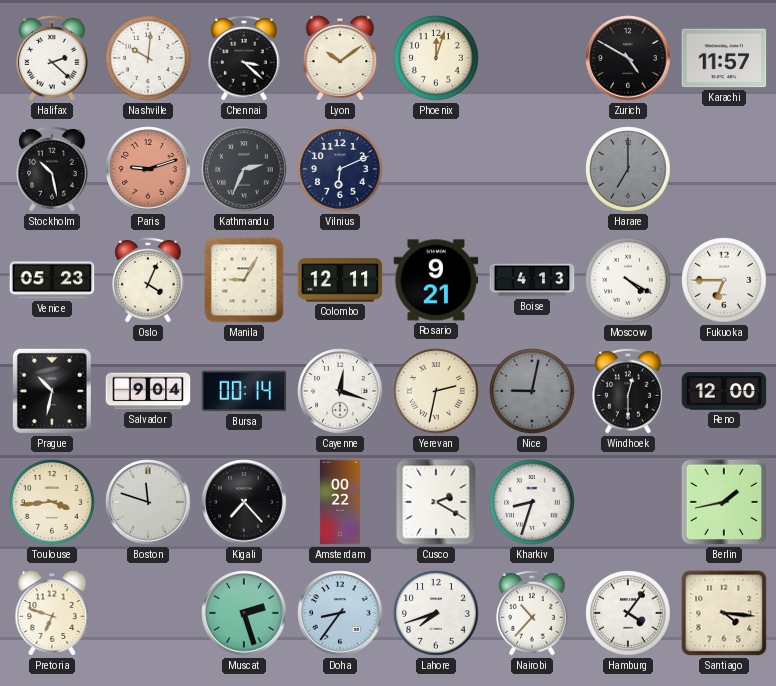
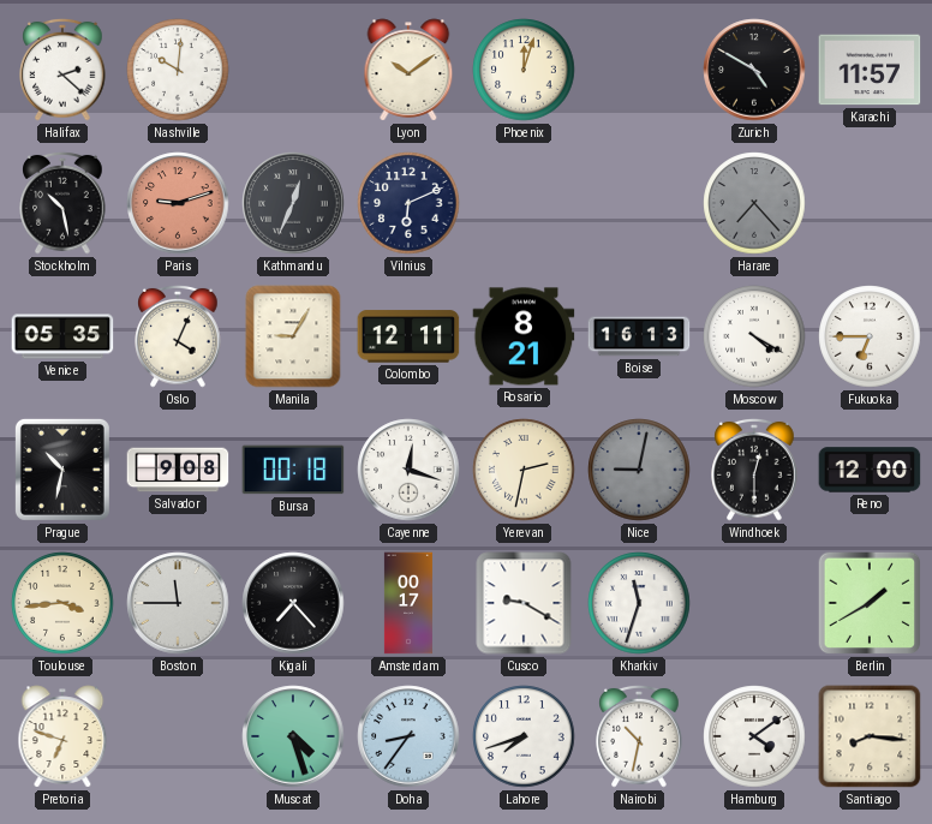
Chennai: 3:22 -> none (244, 58)
Kathmandu: 2:34 -> 12:34 (293, 203)
Harare: 7:00 -> 7:23 (754, 203)
Venice: 05:23 -> 05:35 (62, 336)
Rosario: 9:21 -> 8:21 (524, 336)
Boise: 4:13 -> 16:13 (639, 336)
Salvador: 9:04 -> 9:08 (178, 470)
Bursa: 00:14 -> 00:18 (293, 470)
Boston: 11:48 -> 11:45 (178, 603)
Amsterdam: 00:22 -> 00:17 (408, 603)
Cusco: 2:20 -> 9:20 (524, 603)
Kharkiv: 8:33 -> 11:33 (639, 603)
Berlin: 1:43 -> 1:40 (870, 603)
Muscat: 2:27 -> 4:27 (293, 736)
Nairobi: 10:37 -> 10:32 (639, 736)
Hamburg: 4:06 -> 4:09 (754, 736)
Santiago: 4:16 -> 8:16 (870, 736)
